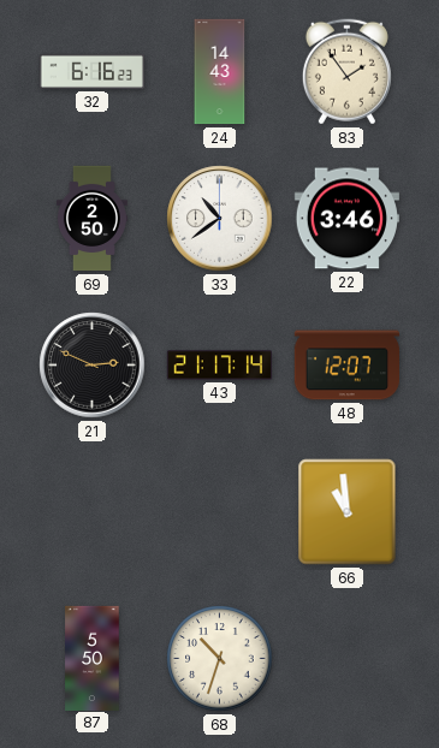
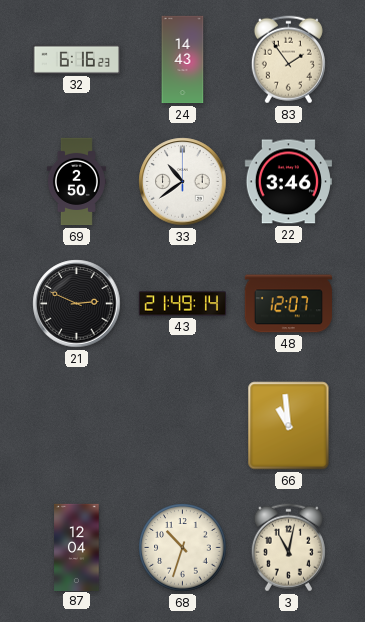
43: 21:17 -> 21:49 (182, 304)
87: 5:50 -> 12:04 (77, 547)
3: none -> 11:02 (288, 548)
